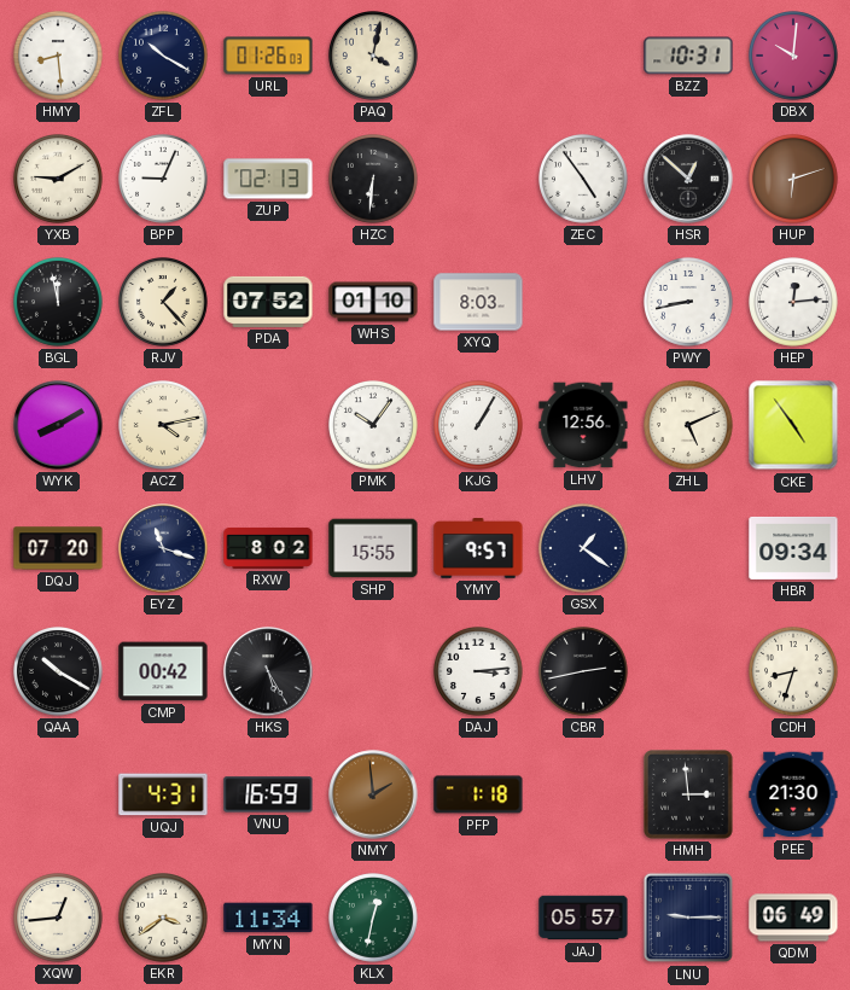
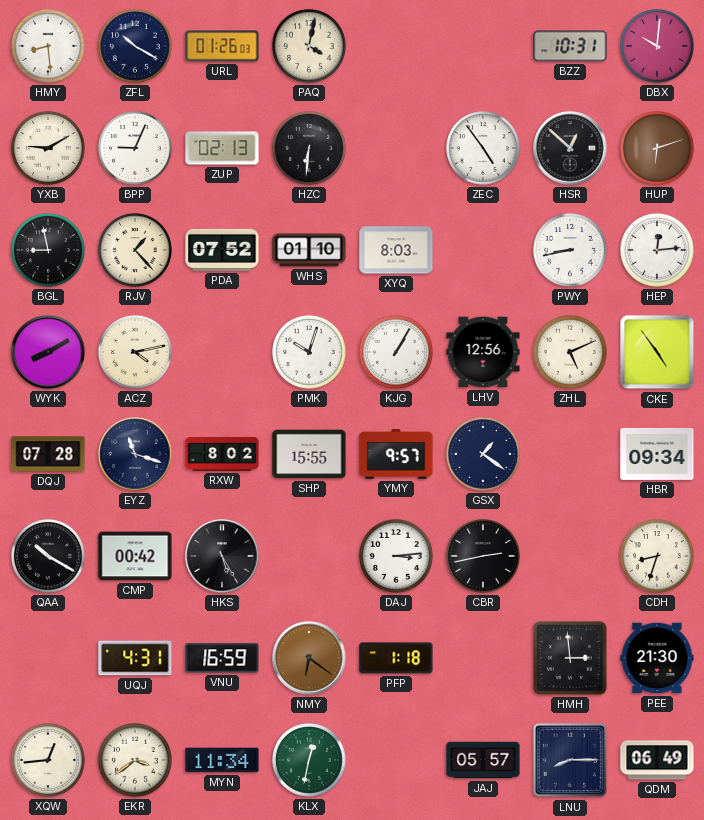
BGL: 11:58 -> 8:58 (49, 251)
PMK: 10:06 -> 10:03 (310, 353)
DQJ: 07:20 -> 07:28 (48, 454)
NMY: 1:59 -> 6:21 (309, 658)
LNU: 9:15 -> 8:15 (570, 760)
